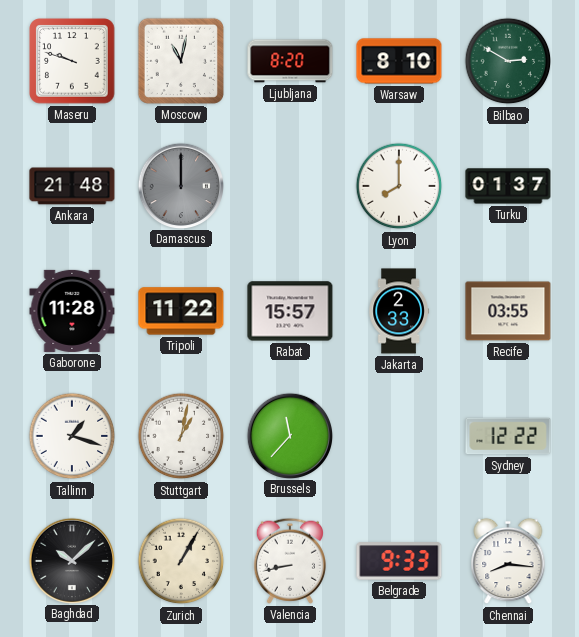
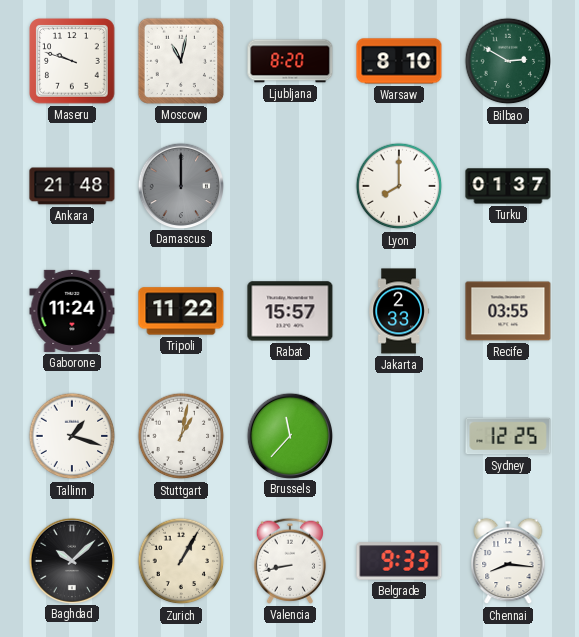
Gaborone: 11:28 -> 11:24 (72, 311)
Sydney: 12:22 -> 12:25 (508, 436)
